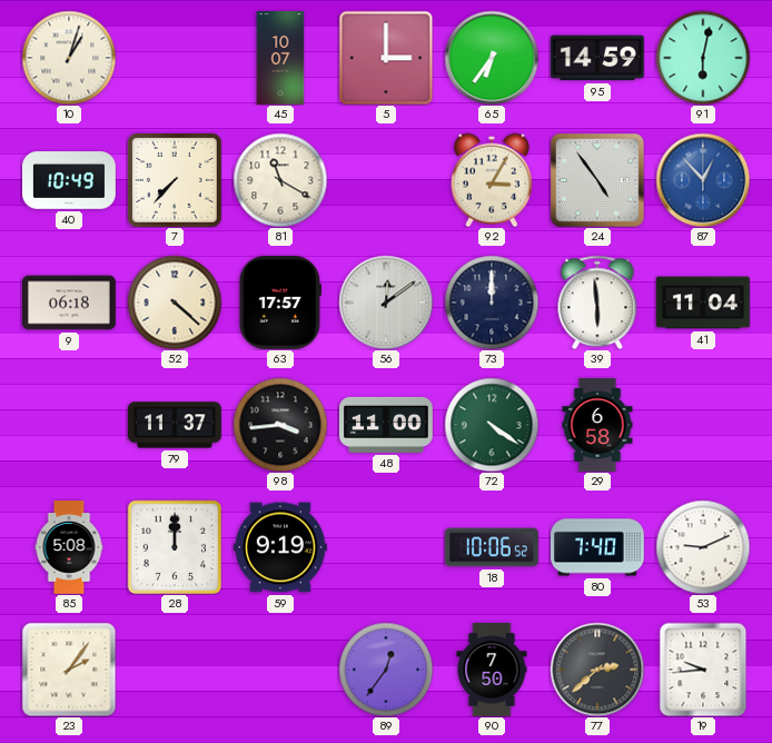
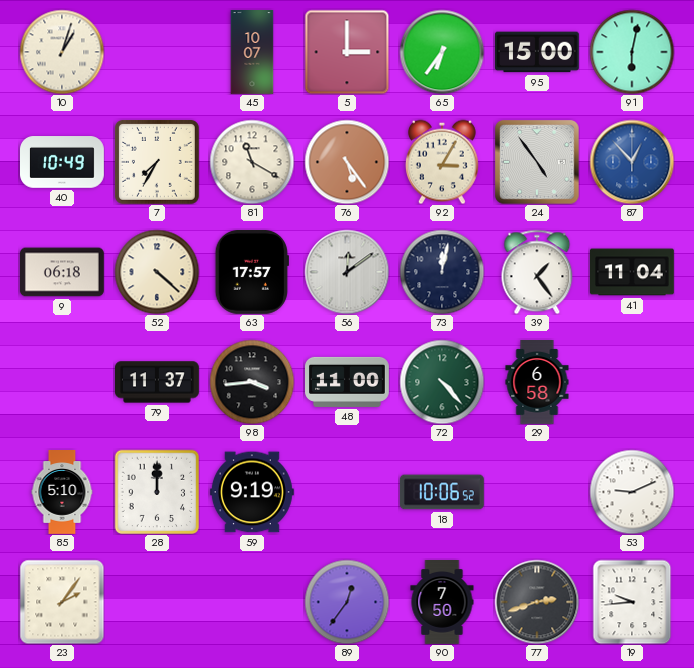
95: 14:59 -> 15:00 (538, 52)
7: 7:37 -> 7:35 (157, 162)
76: none -> 5:24 (347, 162)
73: 12:00 -> 12:02 (442, 272)
39: 5:59 -> 1:24 (537, 272)
72: 4:21 -> 4:23 (442, 382)
85: 5:08 -> 5:10 (62, 493)
80: 7:40 -> none (598, 547)
77: 2:38 -> 2:42 (537, 602)
